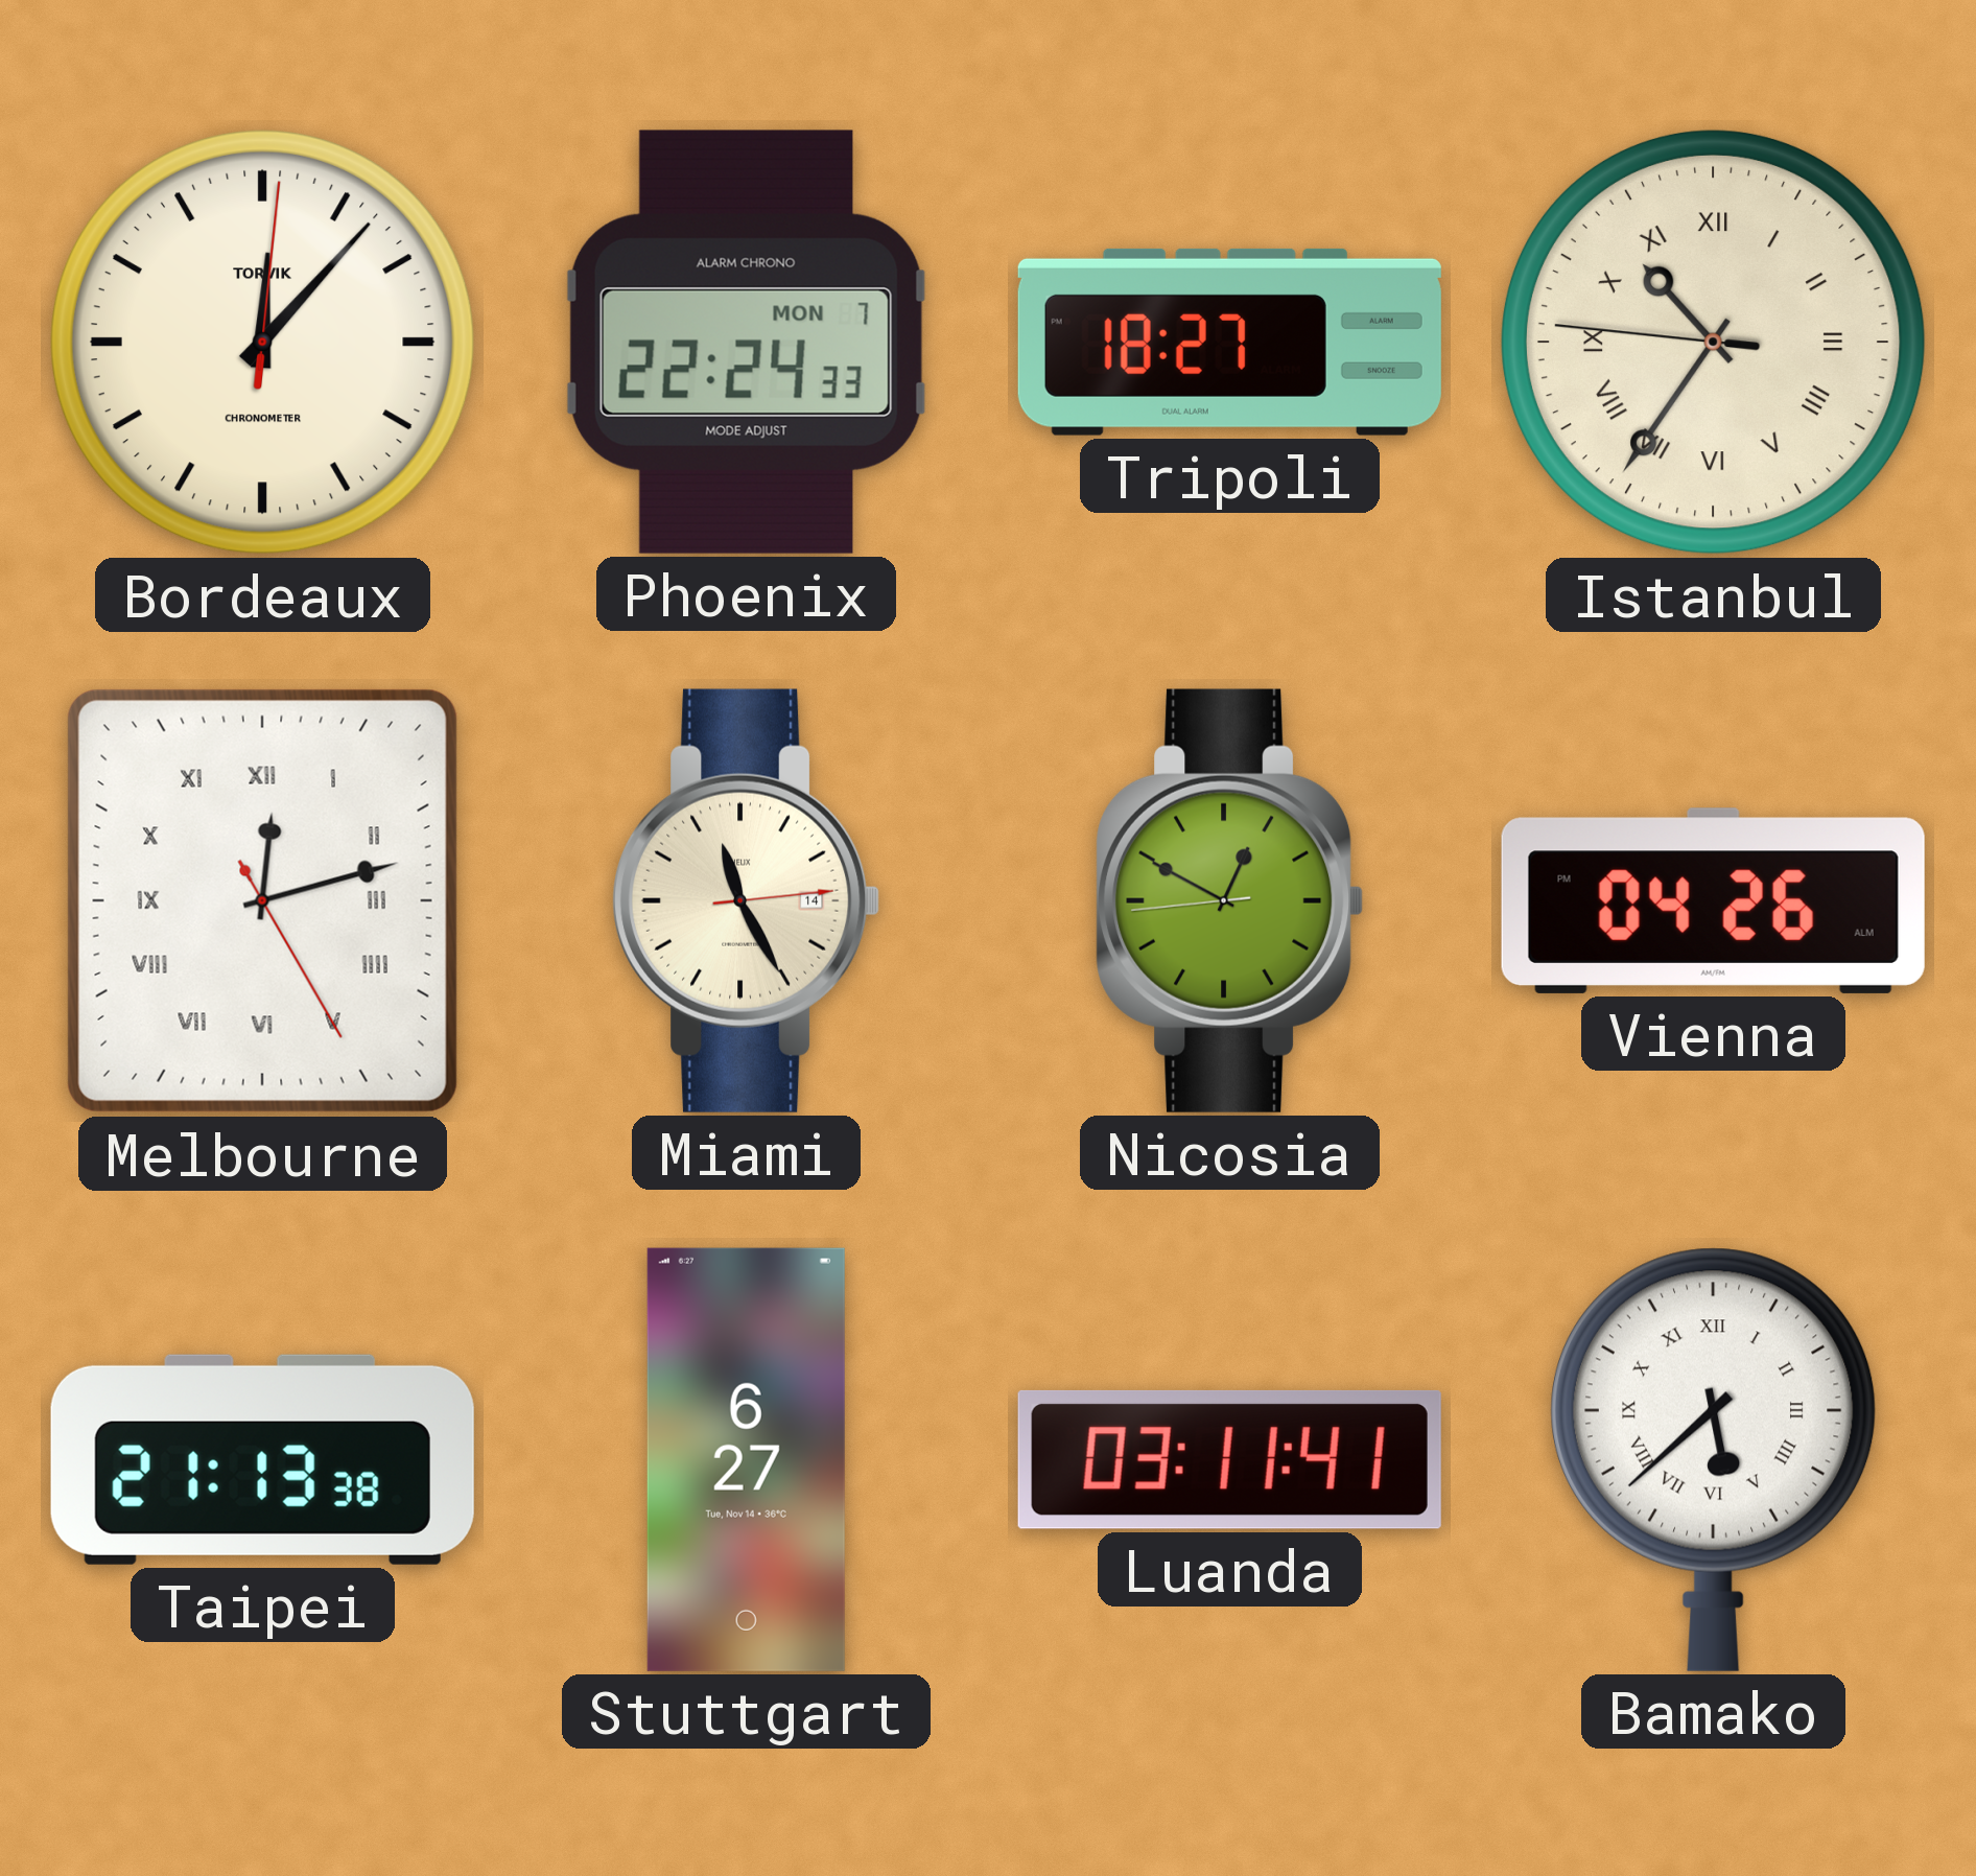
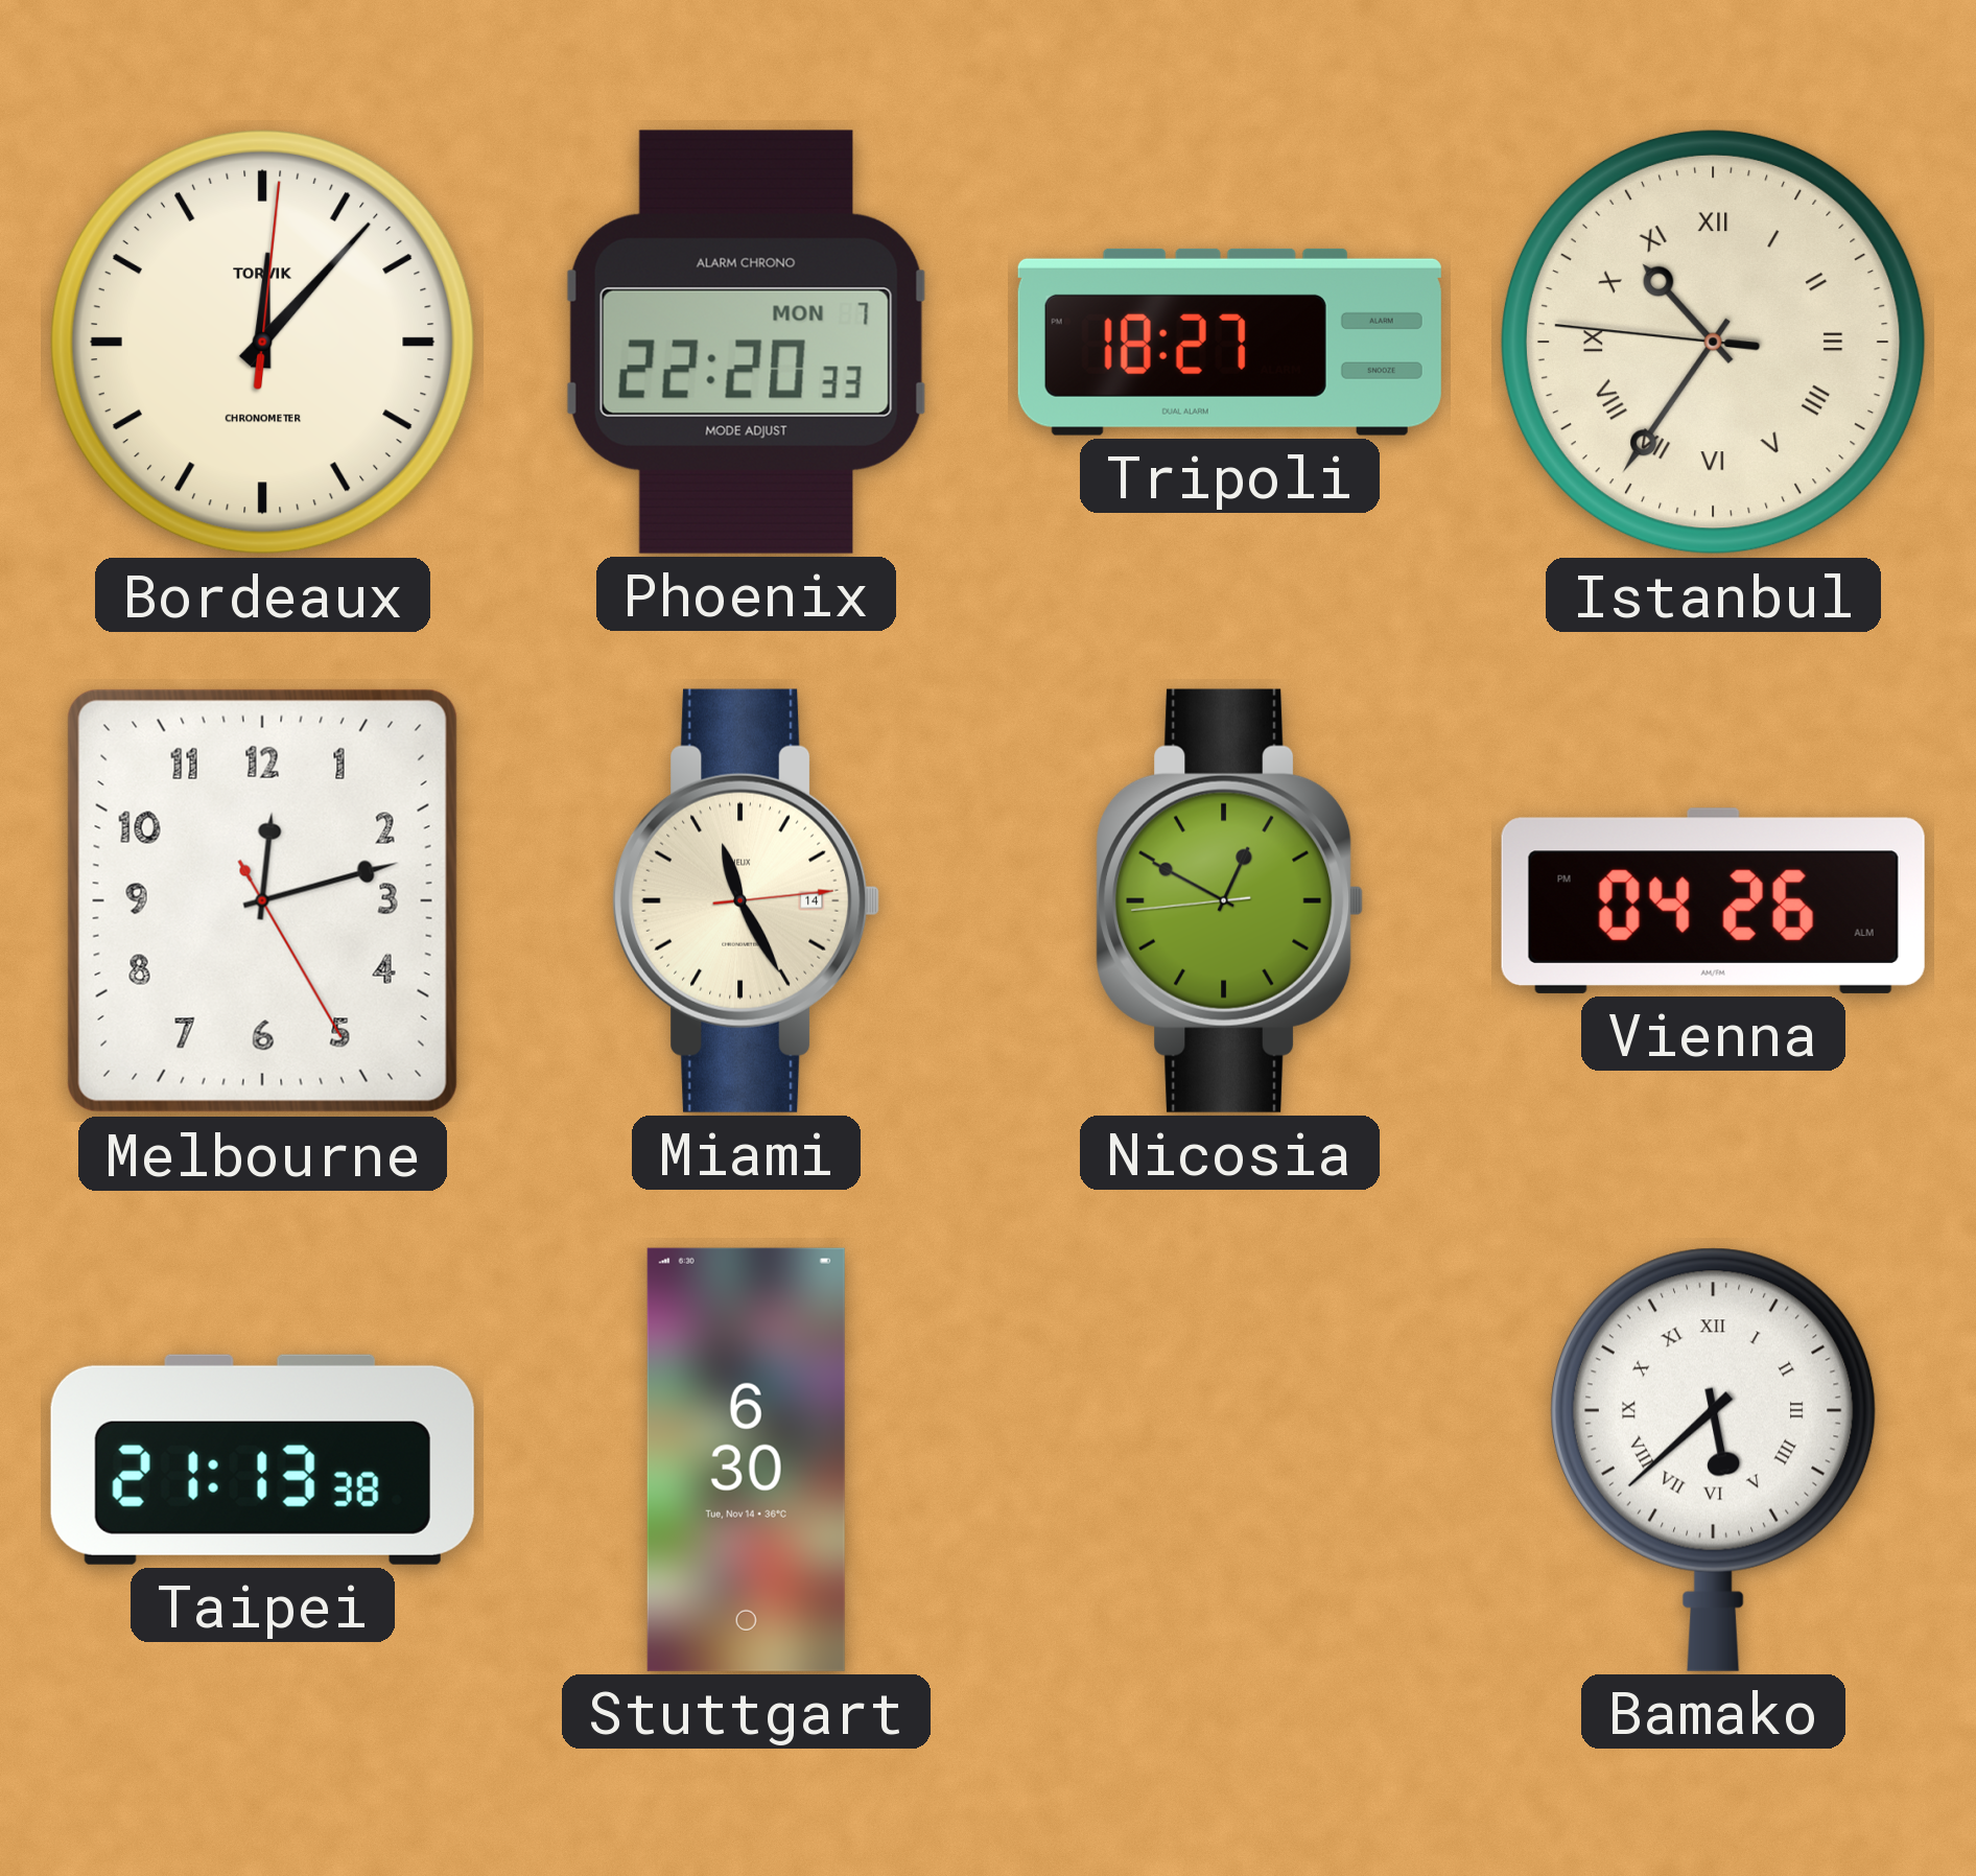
Phoenix: 22:24 -> 22:20 (746, 342)
Melbourne numerals: Roman -> Arabic (262, 900)
Stuttgart: 6:27 -> 6:30 (746, 1459)
Luanda: 03:11 -> none (1229, 1459)
